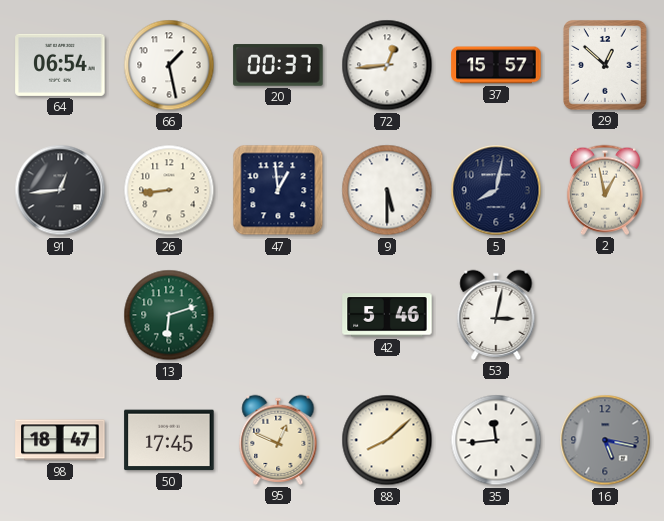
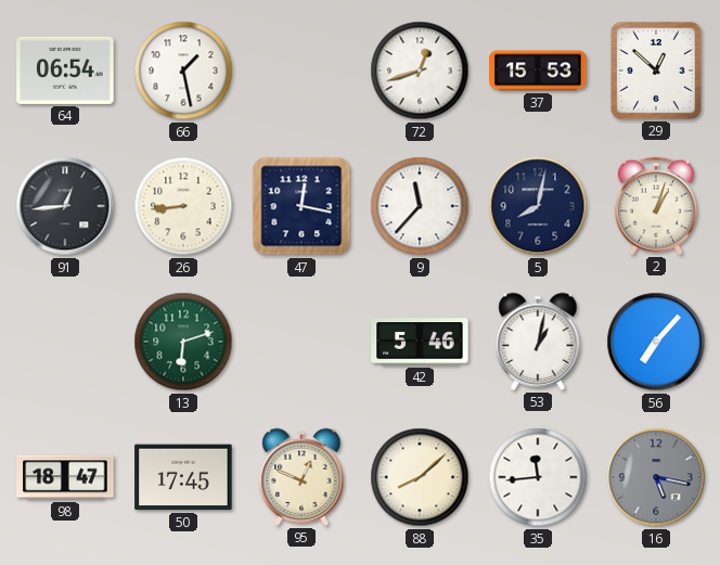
20: 00:37 -> none (278, 65)
72: 12:44 -> 12:42 (420, 70)
37: 15:57 -> 15:53 (538, 70)
47: 12:59 -> 12:17 (301, 206)
9: 5:30 -> 11:37 (420, 206)
2: 12:58 -> 1:03 (656, 206)
53: 3:02 -> 1:02 (538, 342)
56: none -> 7:07 (656, 342)
